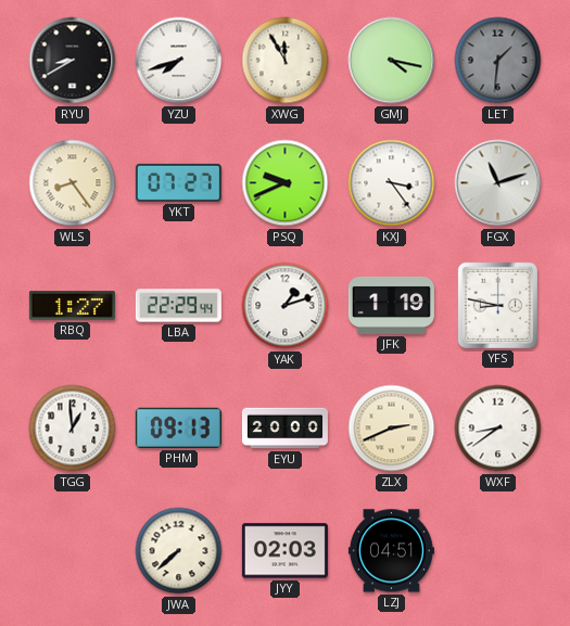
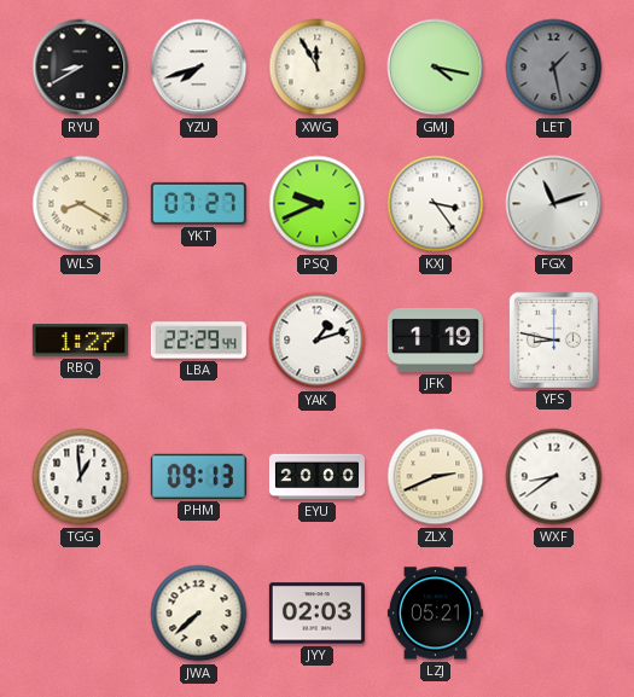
LET: 1:31 -> 1:28 (554, 68)
WLS: 8:24 -> 8:20 (81, 204)
LZJ: 04:51 -> 05:21 (435, 614)
